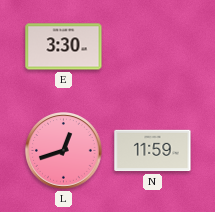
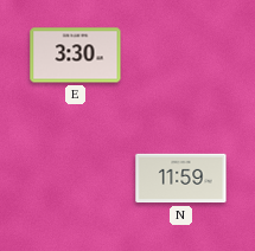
L: 12:42 -> none (64, 151)
